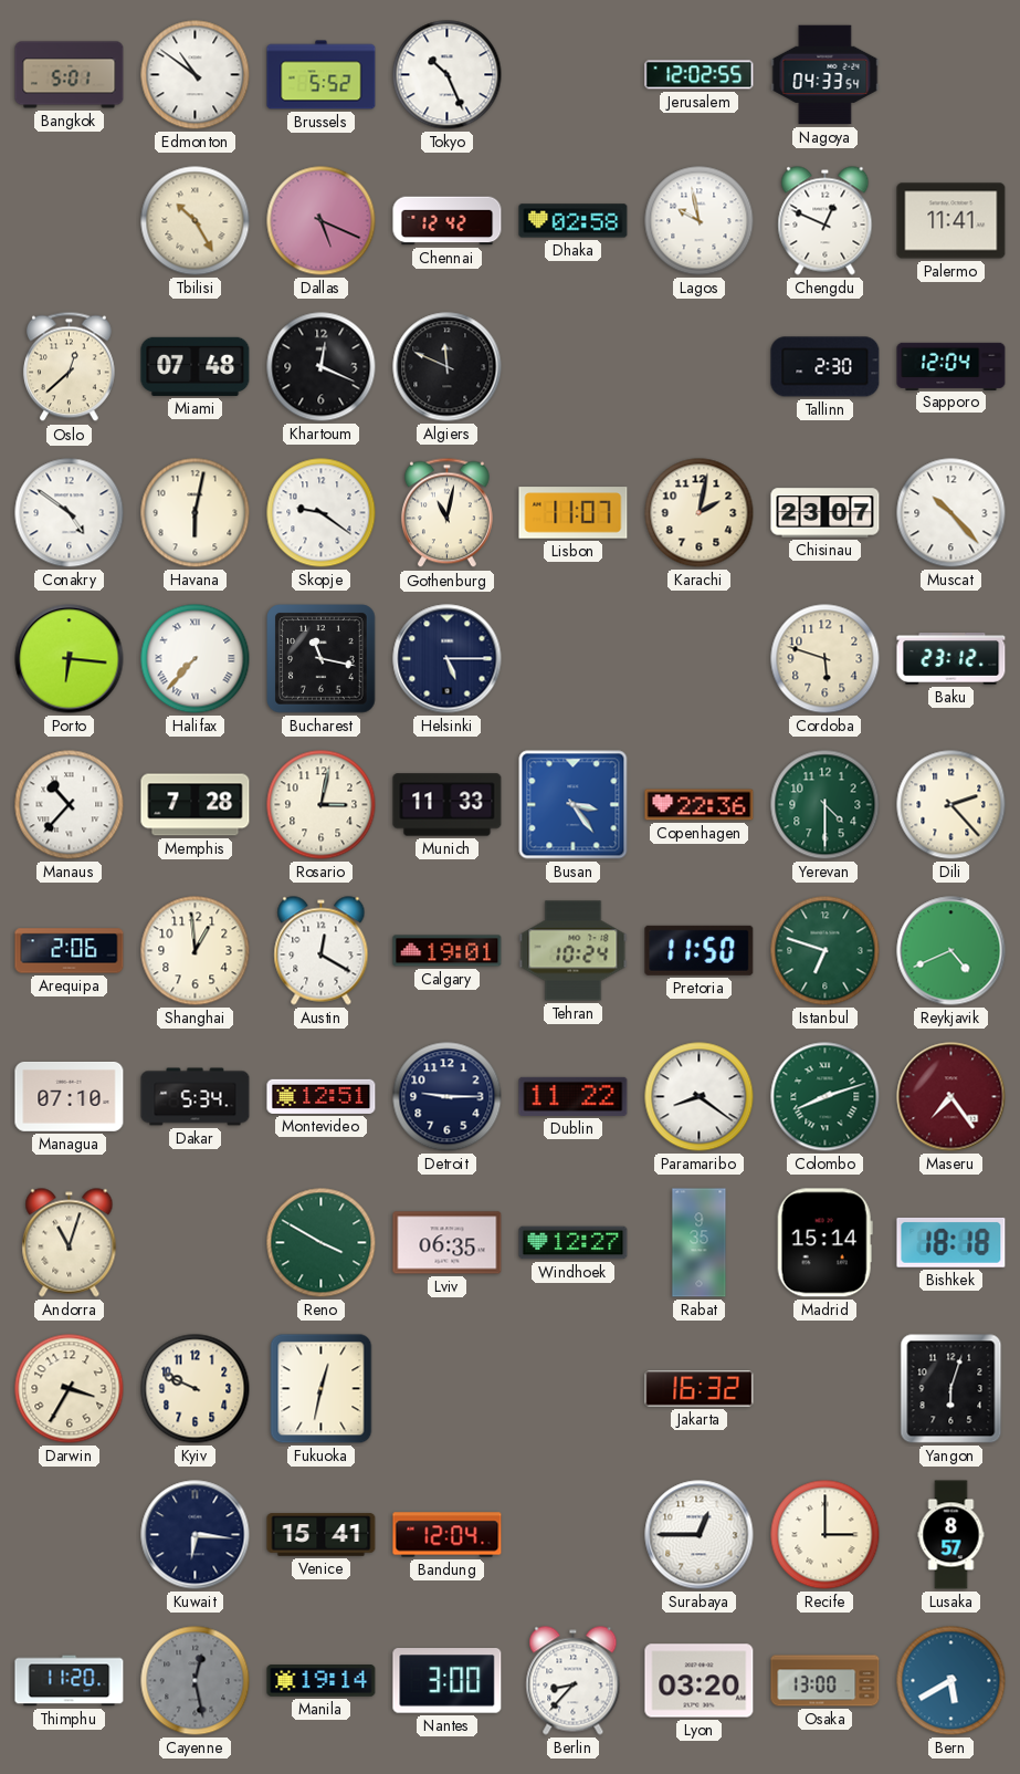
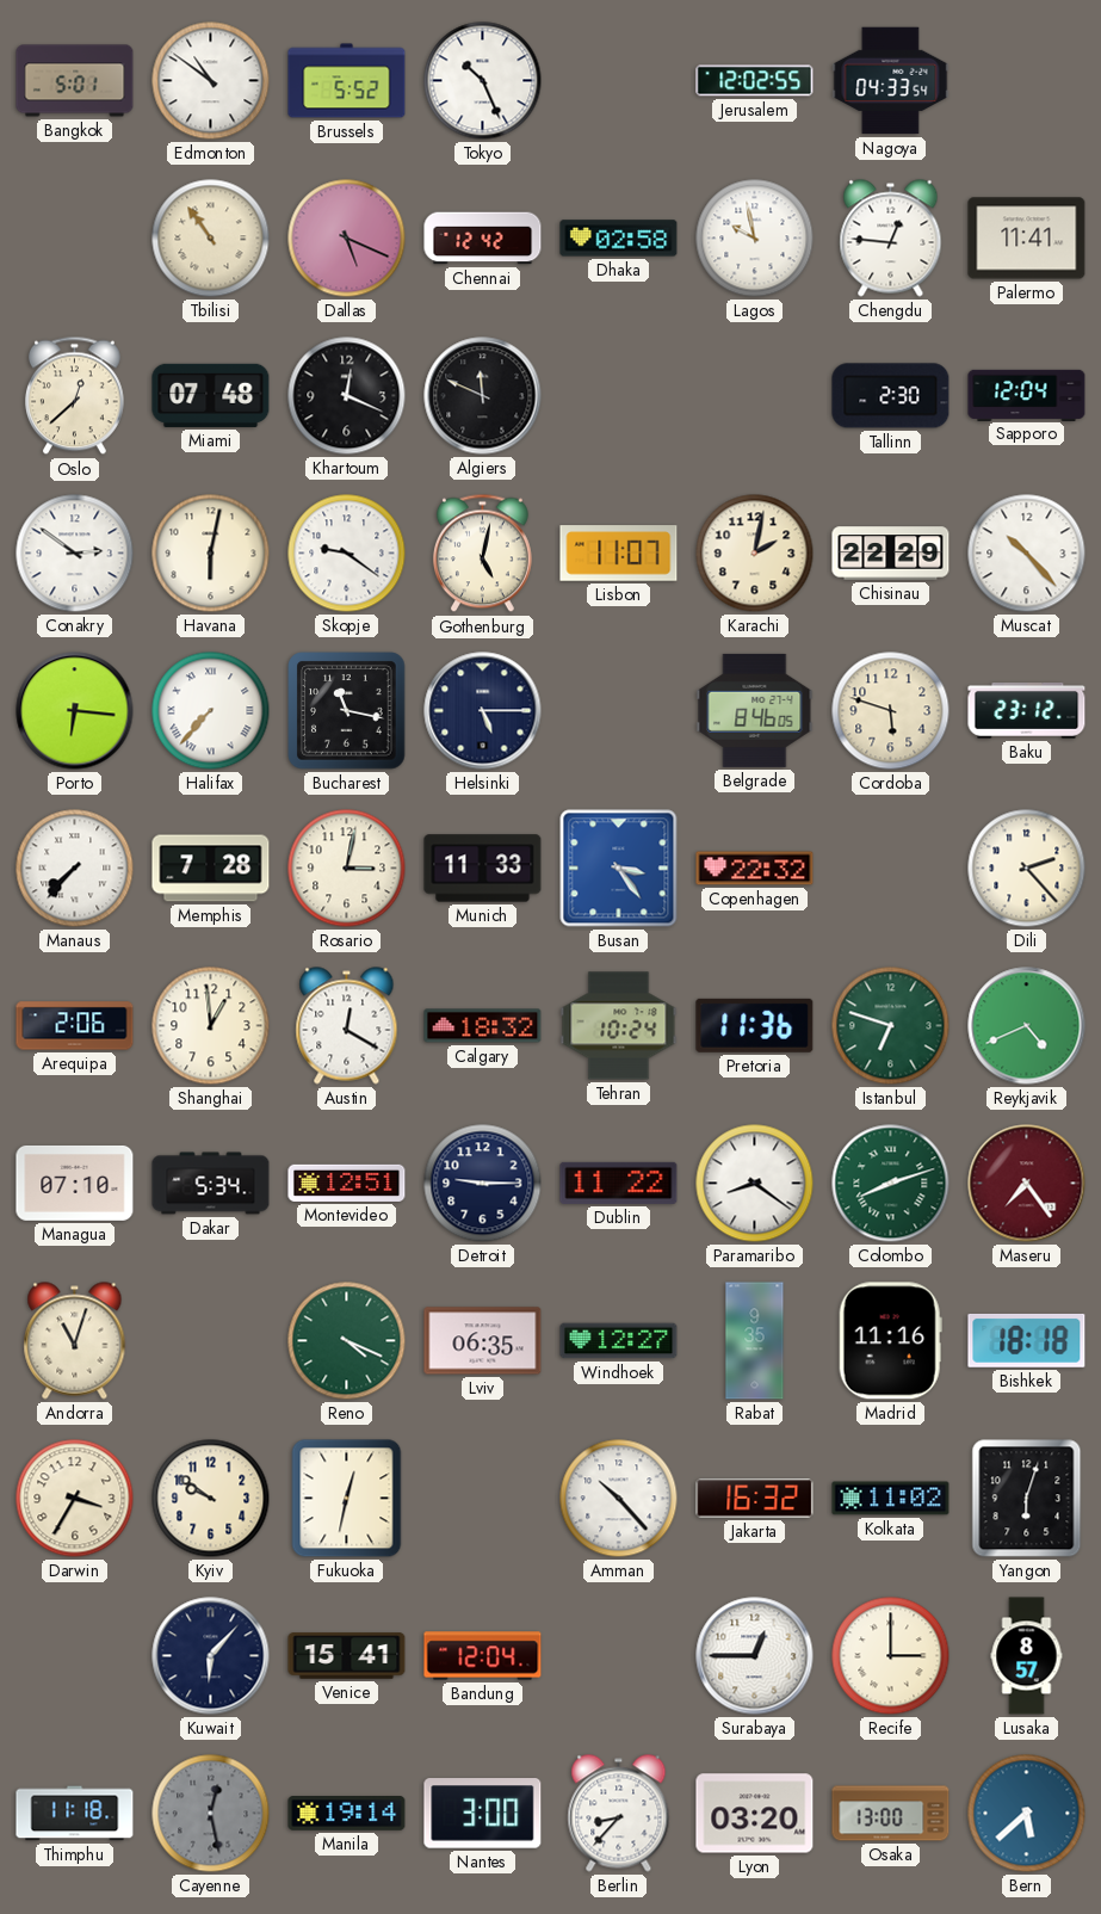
Tbilisi: 10:25 -> 10:54 (211, 239)
Chengdu: 12:49 -> 12:46 (891, 239)
Conakry: 4:51 -> 2:51 (75, 554)
Gothenburg: 11:02 -> 5:02 (482, 554)
Chisinau: 23:07 -> 22:29 (891, 554)
Belgrade: none -> 8:46 (755, 710)
Manaus: 10:37 -> 7:37 (75, 869)
Copenhagen: 22:36 -> 22:32 (755, 869)
Yerevan: 4:30 -> none (826, 805)
Calgary: 19:01 -> 18:32 (483, 1026)
Pretoria: 11:50 -> 11:36 (755, 1025)
Reno: 3:50 -> 4:19 (347, 1341)
Madrid: 15:14 -> 11:16 (890, 1341)
Kyiv: 9:49 -> 9:51 (211, 1499)
Amman: none -> 10:23 (619, 1499)
Kolkata: none -> 11:02 (891, 1499)
Kuwait: 6:16 -> 6:07 (211, 1656)
Thimphu: 11:20 -> 11:18 (75, 1814)
Bern: 5:40 -> 5:38 (1027, 1814)
